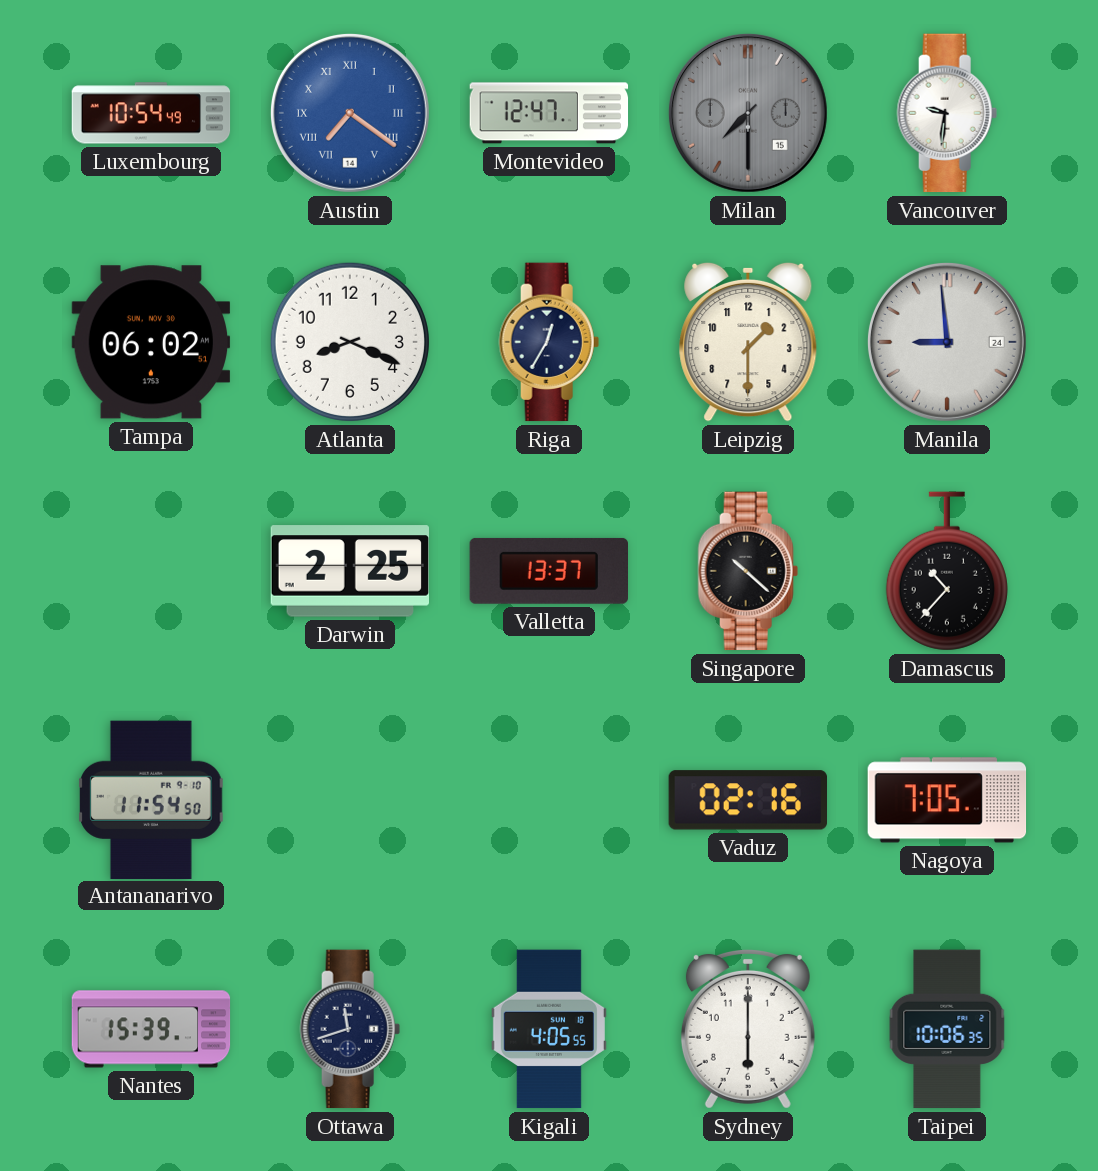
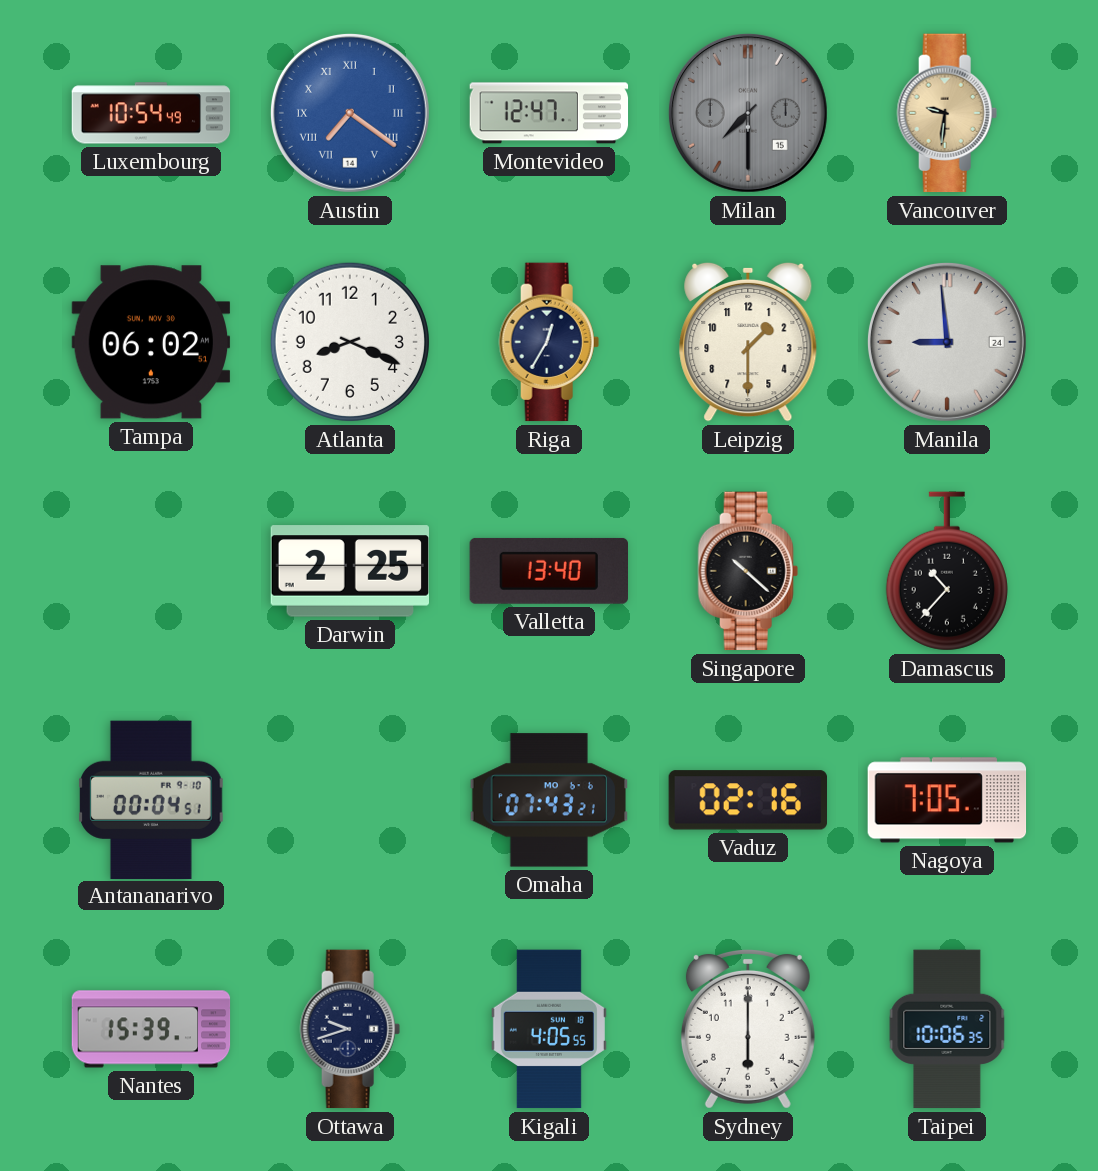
Vancouver dial: white -> champagne (947, 113)
Valletta: 13:37 -> 13:40 (548, 571)
Antananarivo: 11:54 -> 00:04 (152, 799)
Omaha: none -> 07:43 (549, 800)
Ottawa: 11:42 -> 9:42 (350, 1029)
